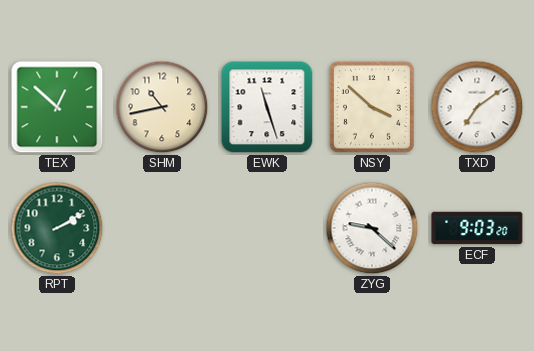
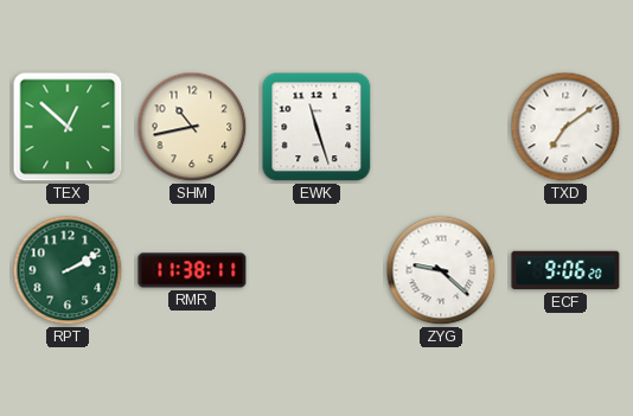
NSY: 3:52 -> none (372, 107)
RMR: none -> 11:38 (192, 270)
ECF: 9:03 -> 9:06 (565, 270)
